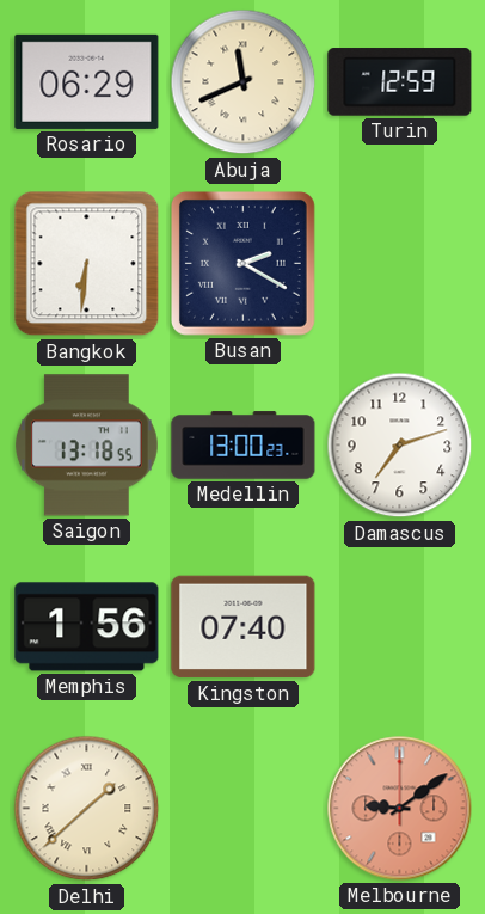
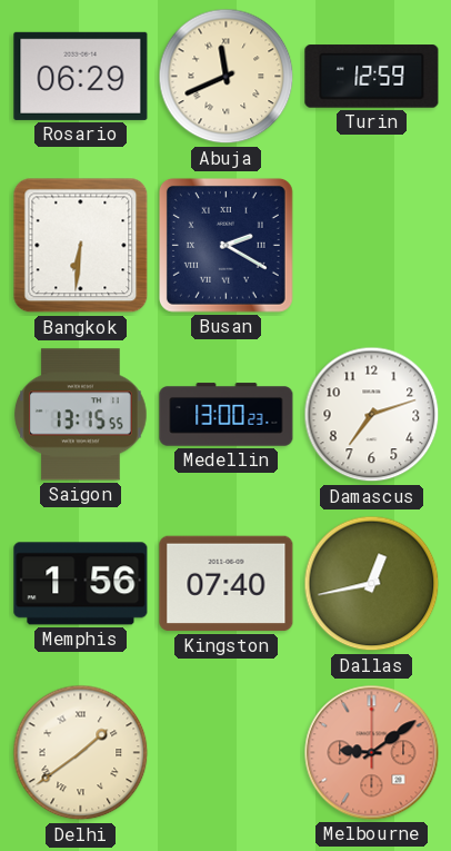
Saigon: 13:18 -> 13:15 (80, 415)
Dallas: none -> 12:43 (372, 584)
Delhi: 1:38 -> 1:39 (81, 753)
